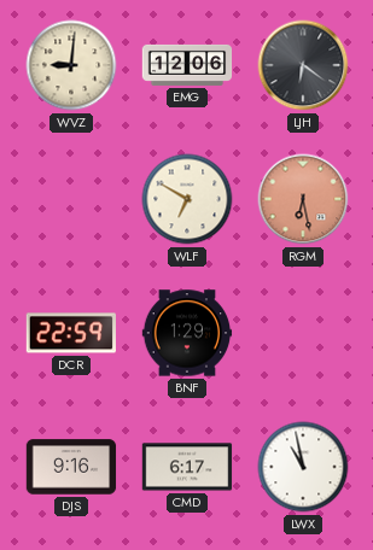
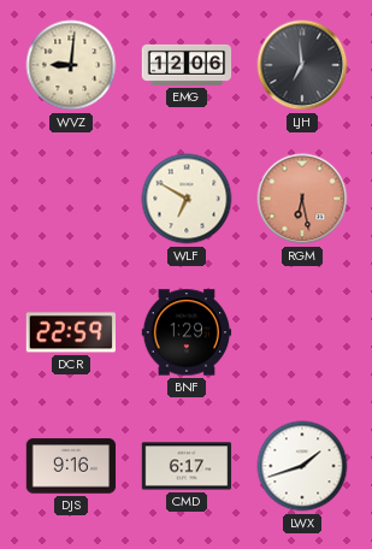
LJH: 6:21 -> 6:59 (302, 65)
LWX: 10:58 -> 1:42 (302, 466)
